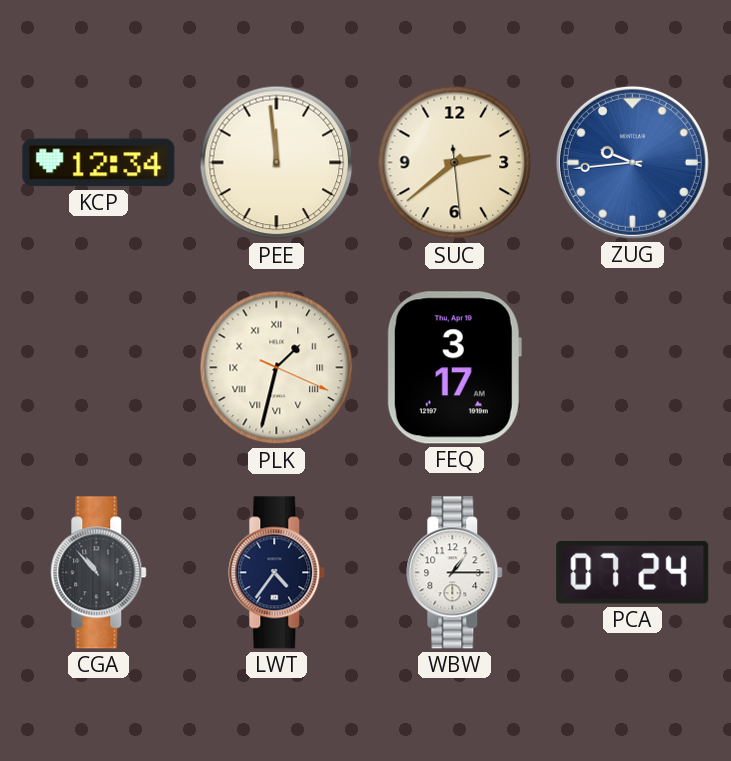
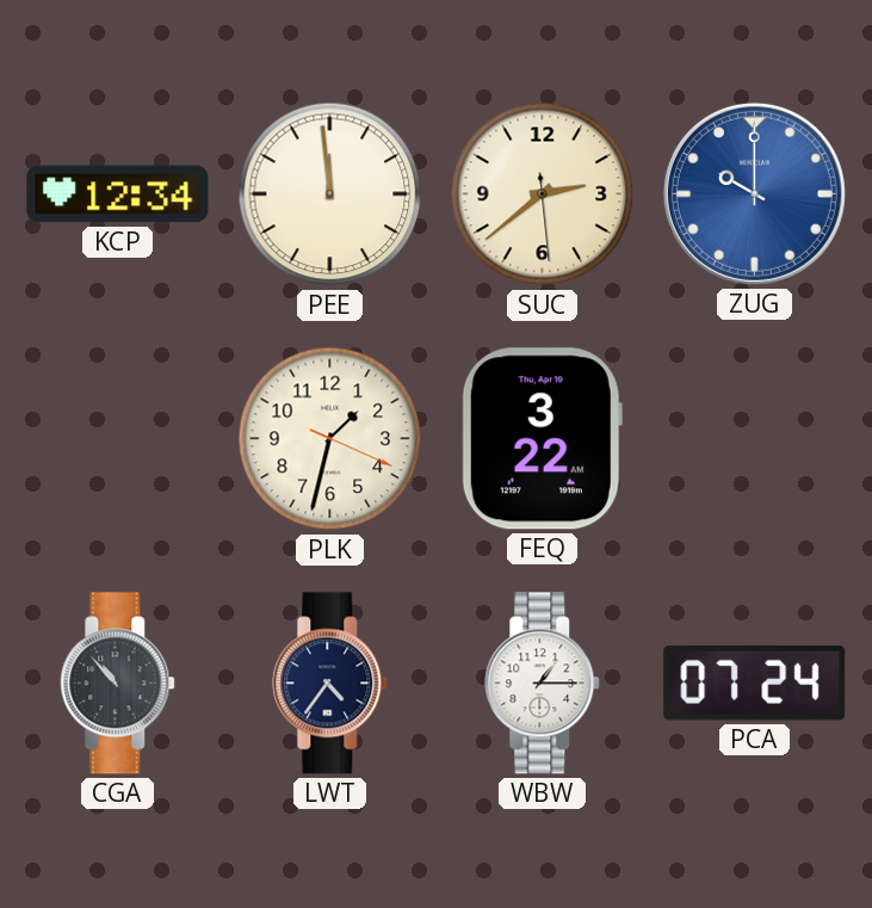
ZUG: 9:44 -> 10:00 (754, 193)
PLK numerals: Roman -> Arabic (330, 439)
FEQ: 3:17 -> 3:22 (542, 439)
